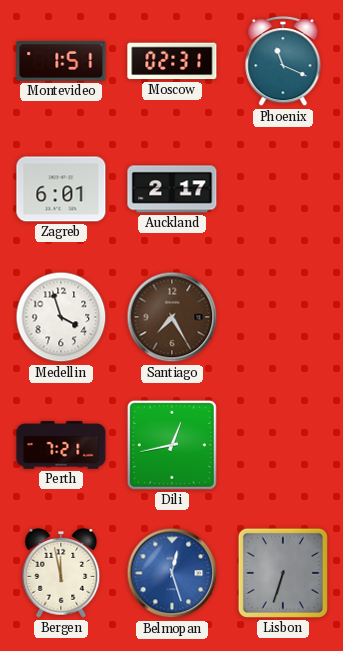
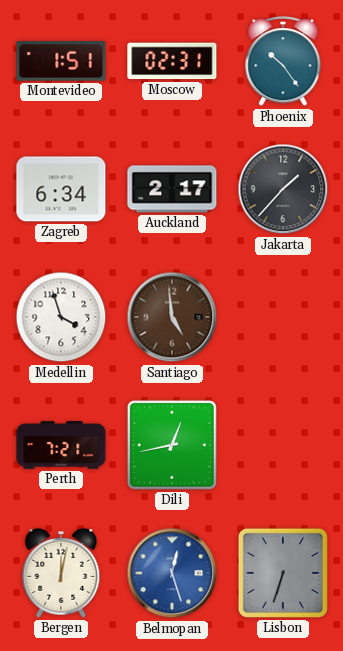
Phoenix: 11:19 -> 10:24 (283, 62)
Zagreb: 6:01 -> 6:34 (61, 189)
Jakarta: none -> 1:37 (283, 189)
Santiago: 7:25 -> 4:59 (172, 317)
Bergen: 11:58 -> 12:02 (61, 574)
